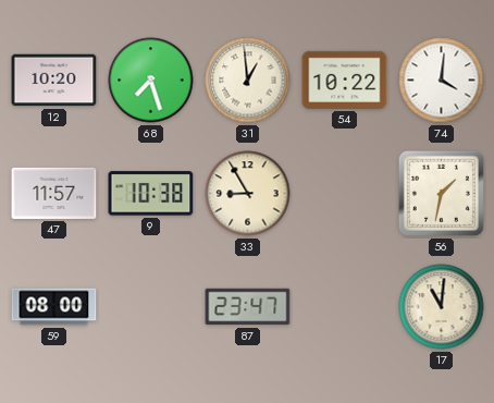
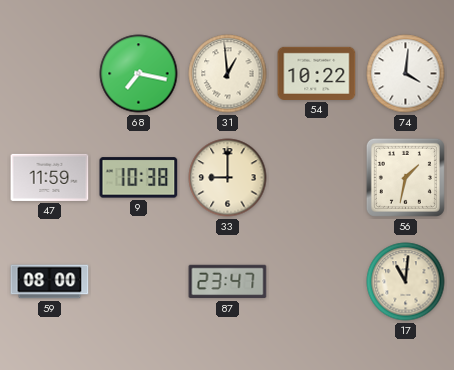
12: 10:20 -> none (54, 81)
68: 7:27 -> 7:17 (139, 74)
47: 11:57 -> 11:59 (50, 177)
33: 8:55 -> 9:00 (228, 178)
